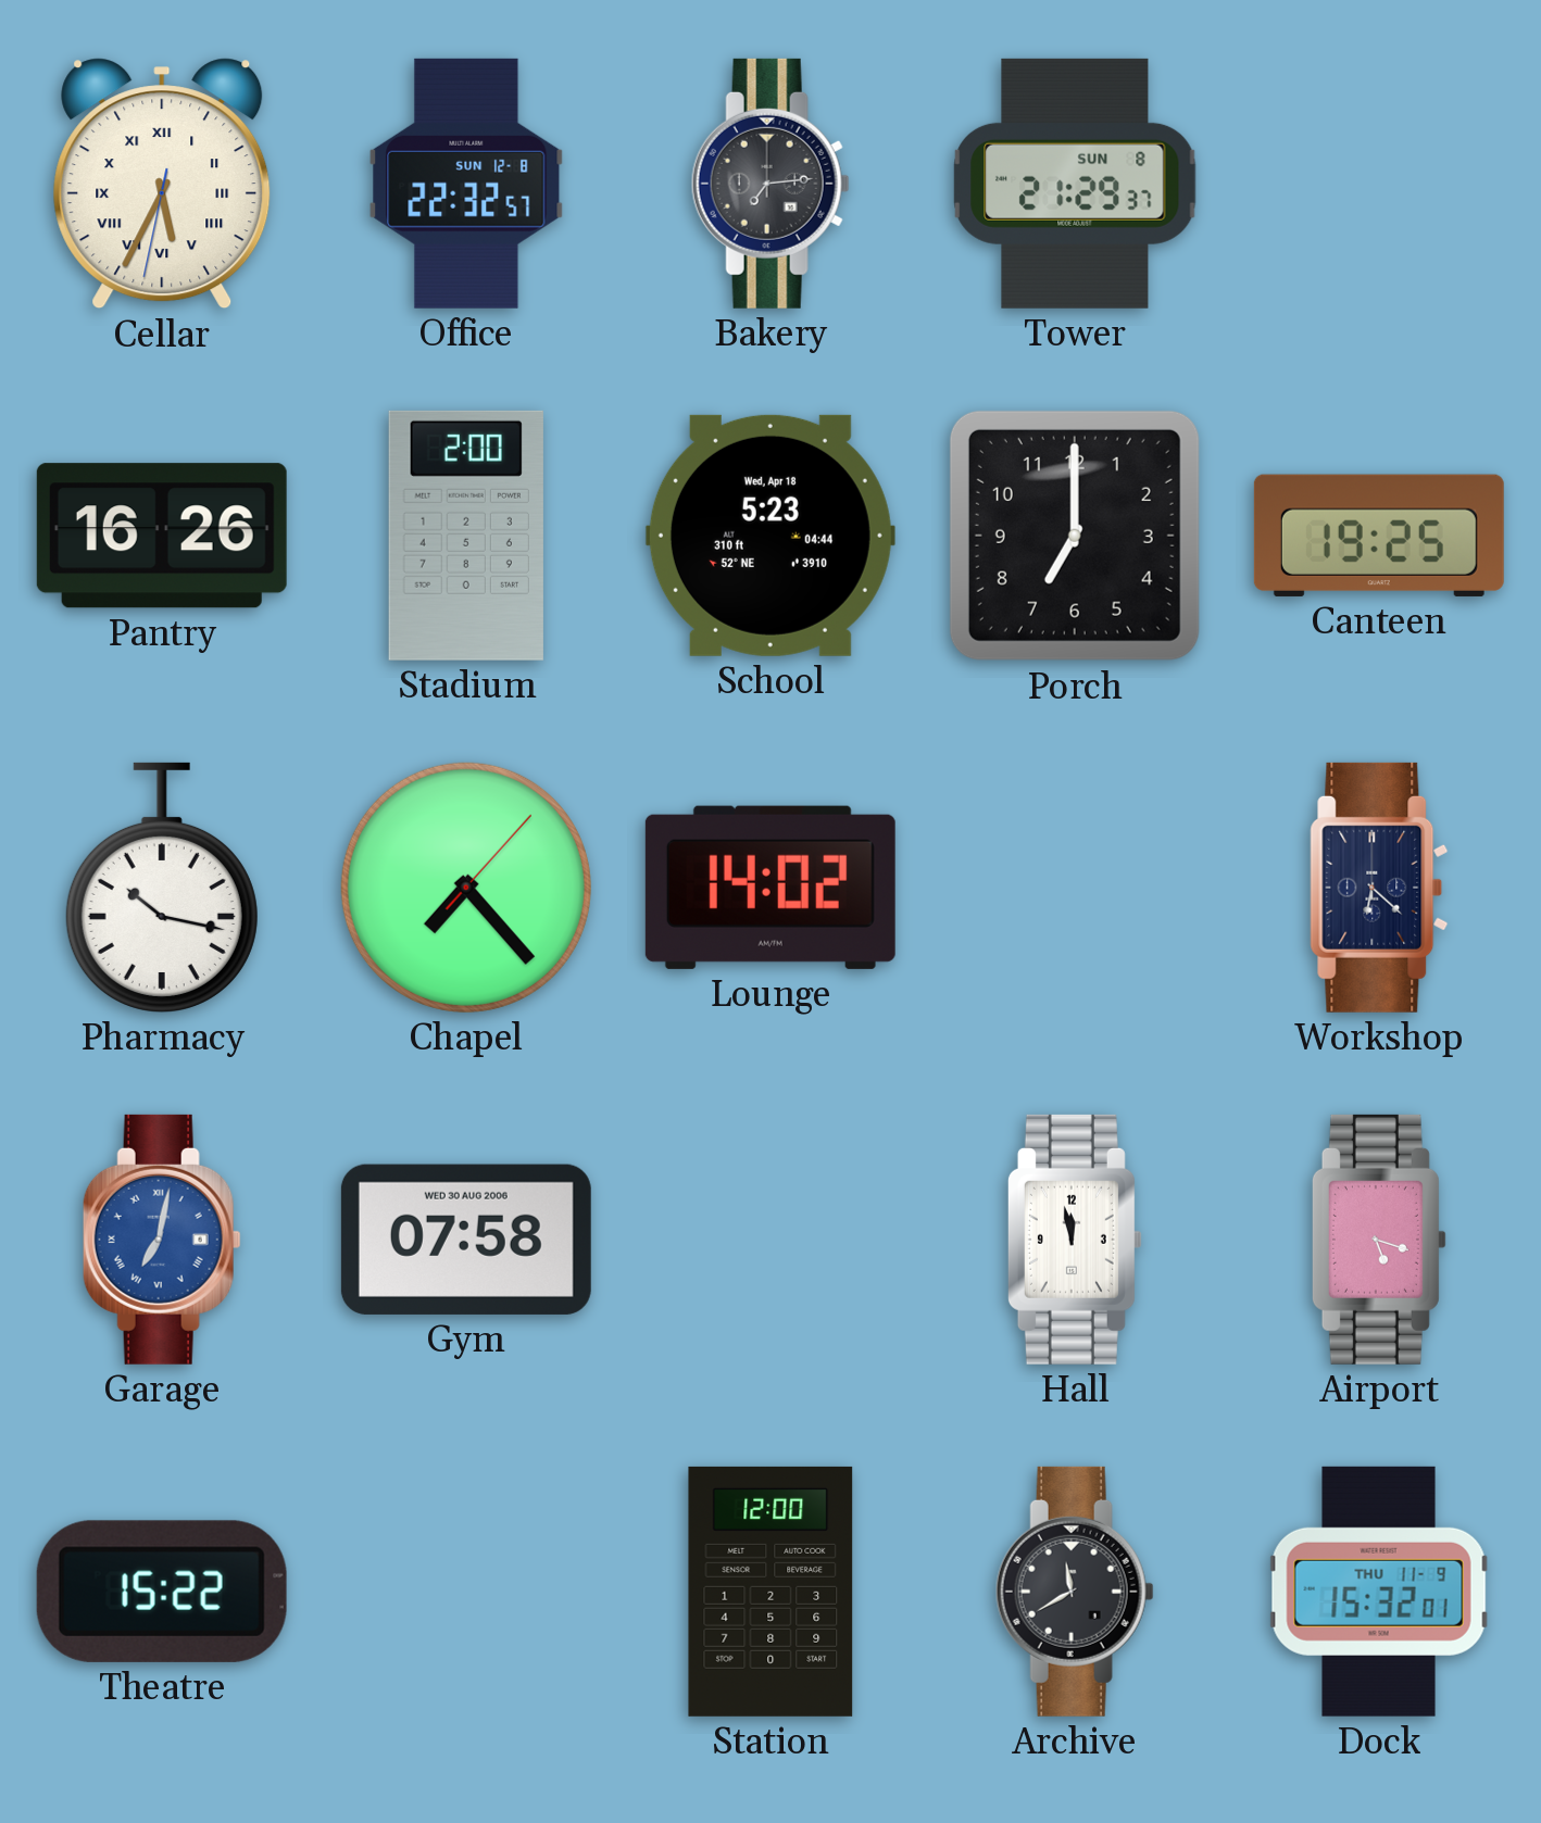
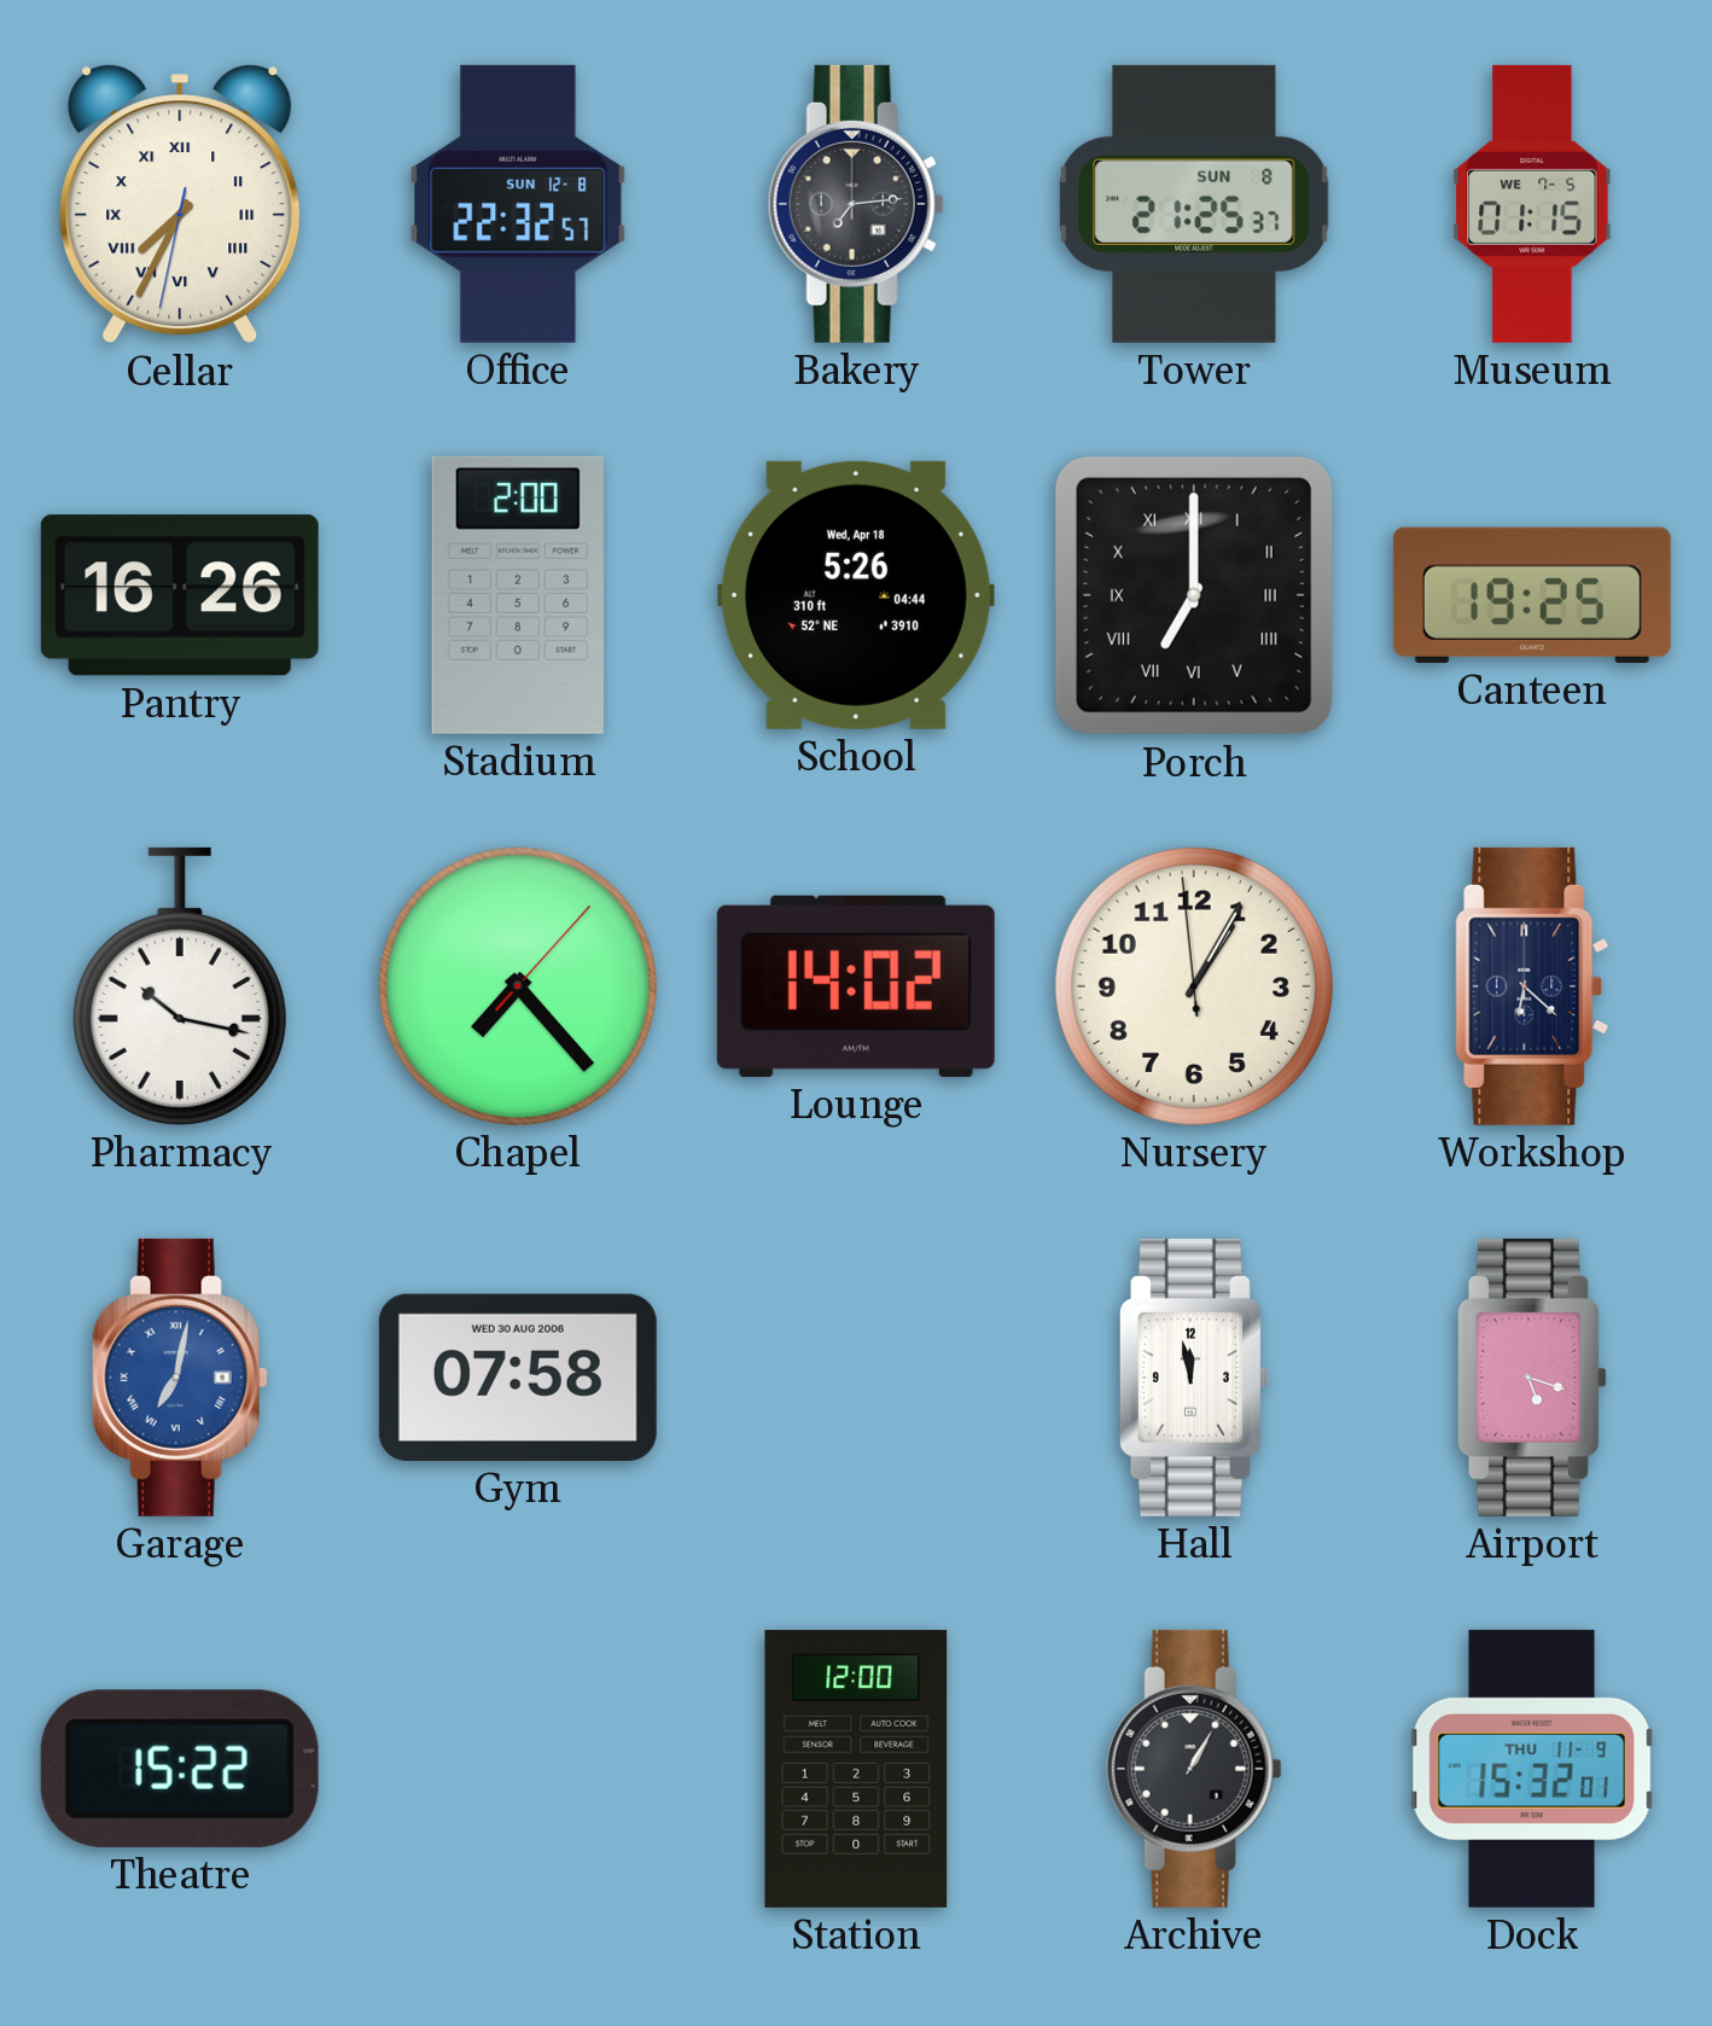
Cellar: 5:34 -> 7:34 (180, 204)
Tower: 21:29 -> 21:25 (1194, 204)
Museum: none -> 01:15 (1532, 204)
School: 5:23 -> 5:26 (856, 595)
Porch numerals: Arabic -> Roman (1194, 595)
Nursery: none -> 1:04 (1194, 986)
Archive: 11:40 -> 1:05 (1194, 1769)
